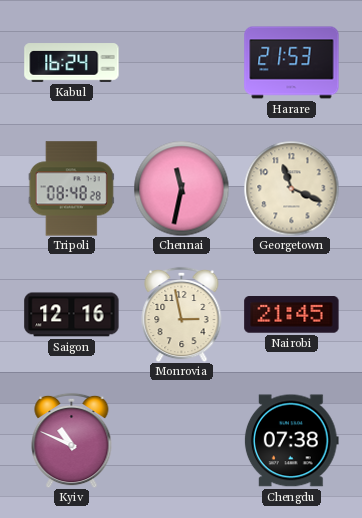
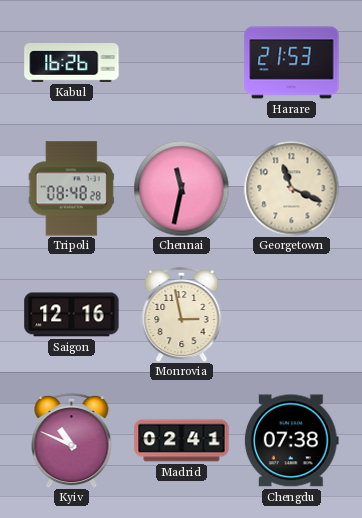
Kabul: 16:24 -> 16:26 (72, 63)
Nairobi: 21:45 -> none (292, 315)
Madrid: none -> 02:41 (182, 441)
